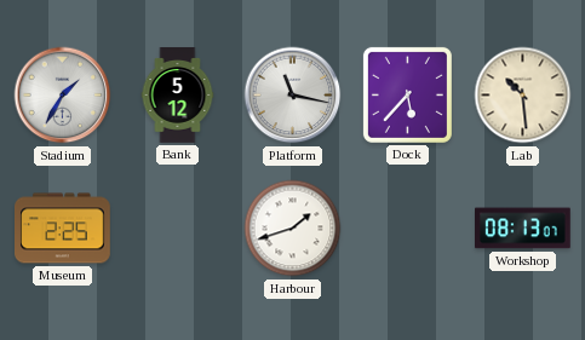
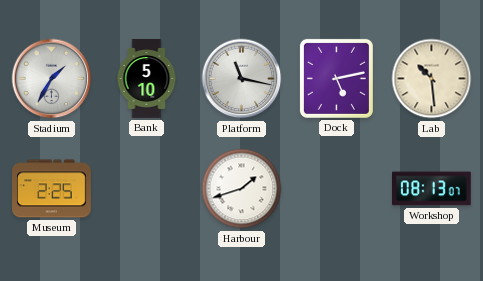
Bank: 5:12 -> 5:10 (147, 79)
Dock: 5:37 -> 5:13 (336, 78)
